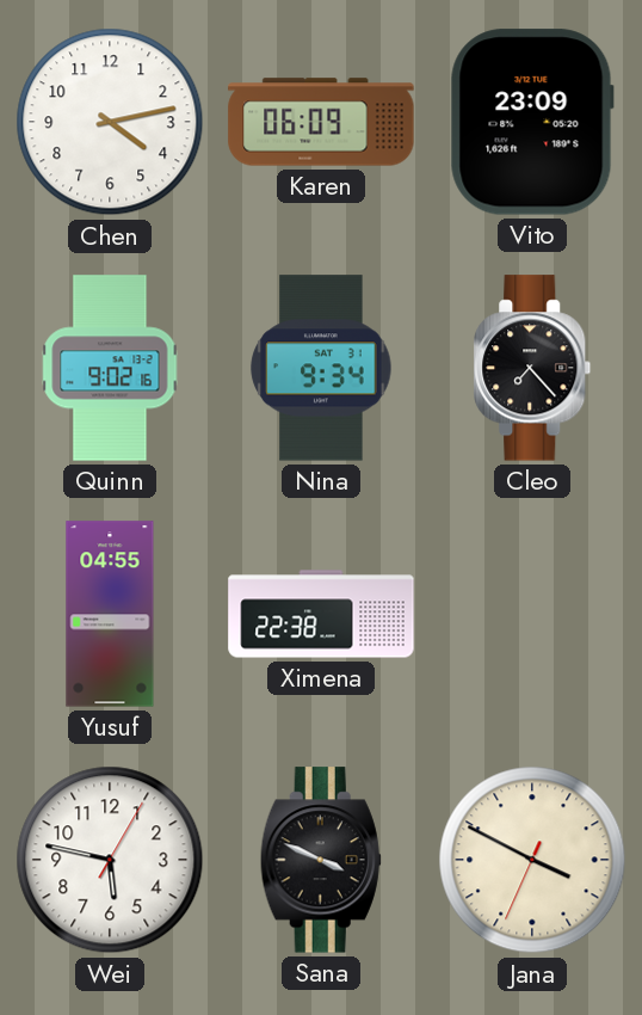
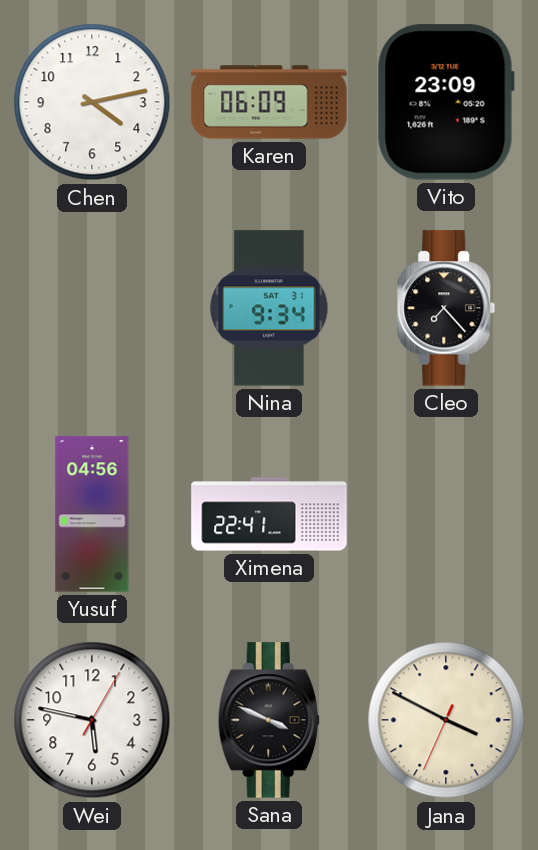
Quinn: 9:02 -> none (110, 368)
Yusuf: 04:55 -> 04:56 (92, 514)
Ximena: 22:38 -> 22:41 (269, 514)
